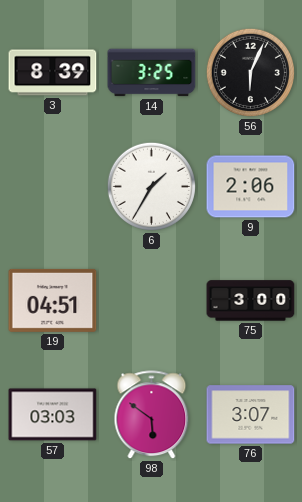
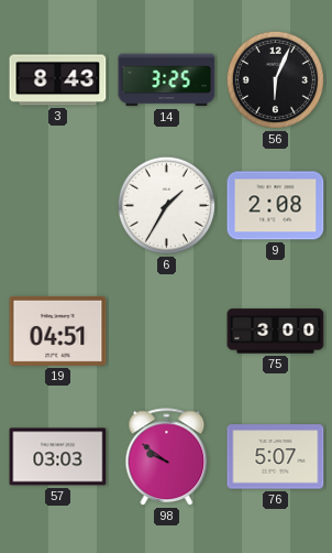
3: 8:39 -> 8:43 (58, 80)
9: 2:06 -> 2:08 (276, 206)
98: 5:51 -> 9:51 (167, 457)
76: 3:07 -> 5:07 (276, 457)
